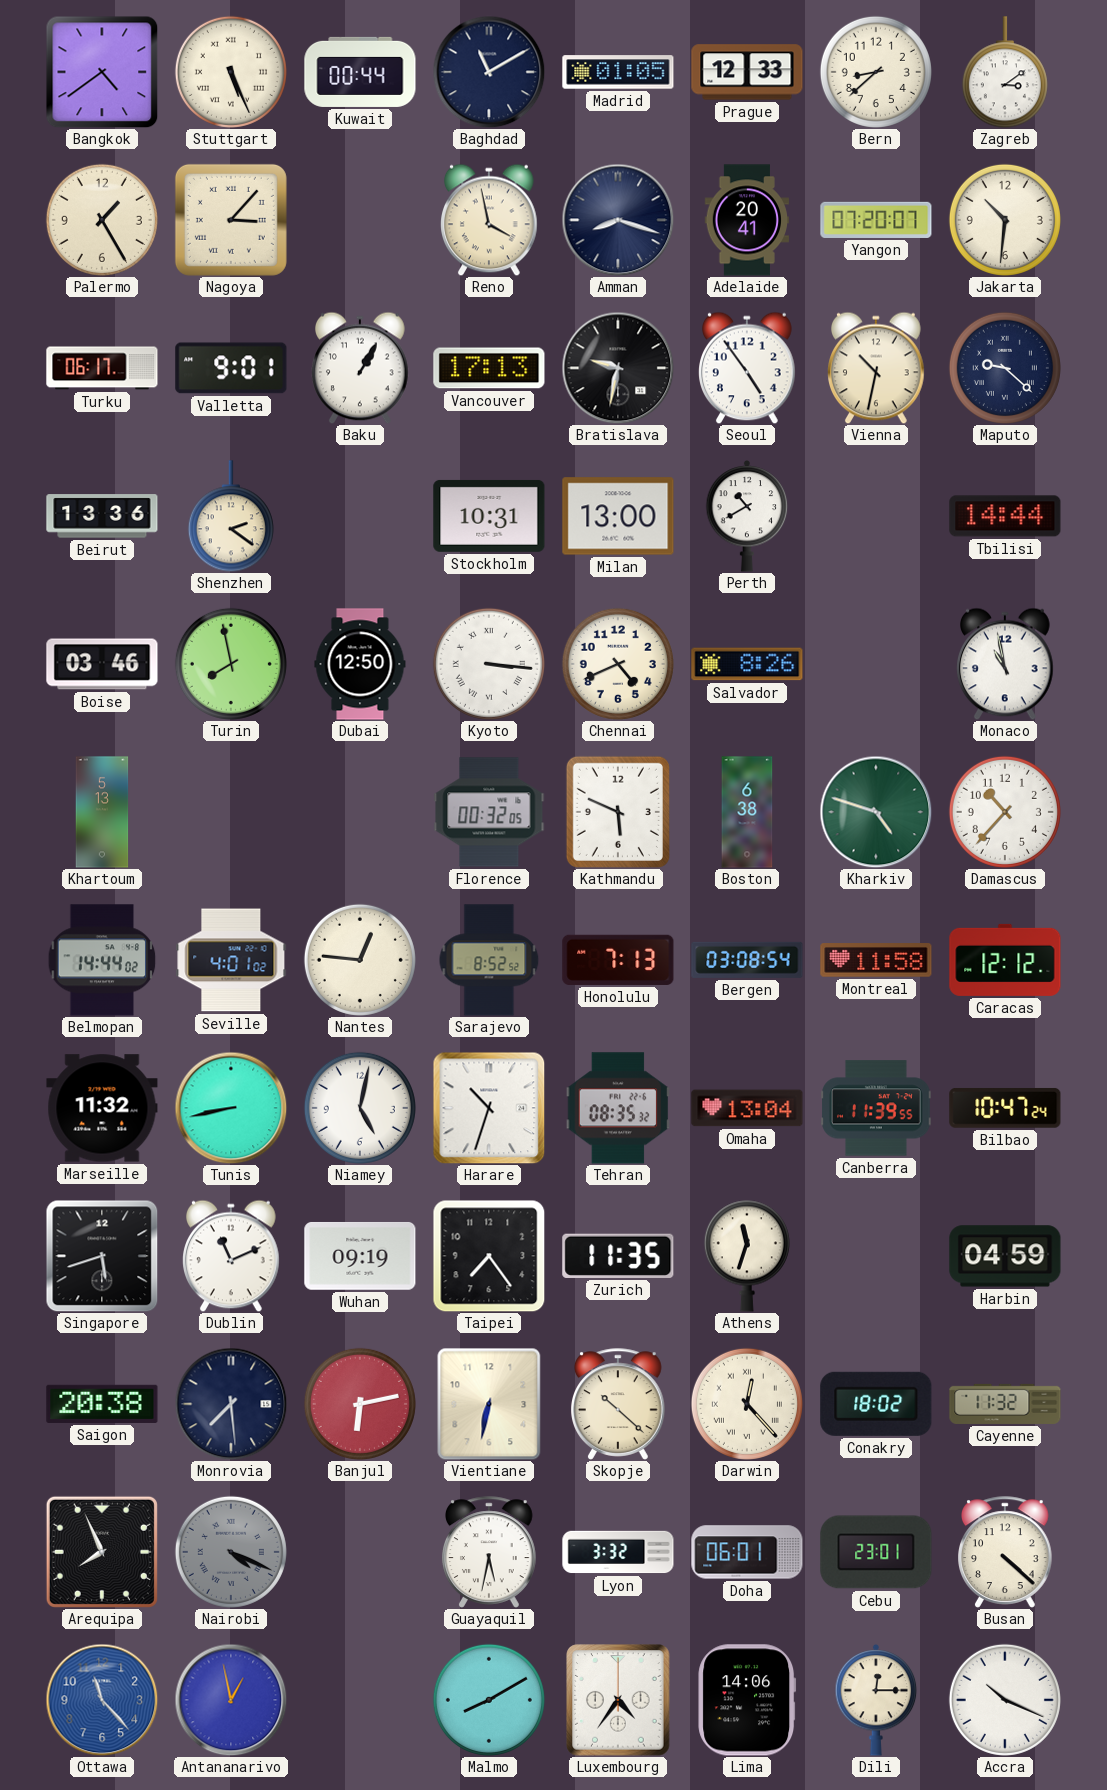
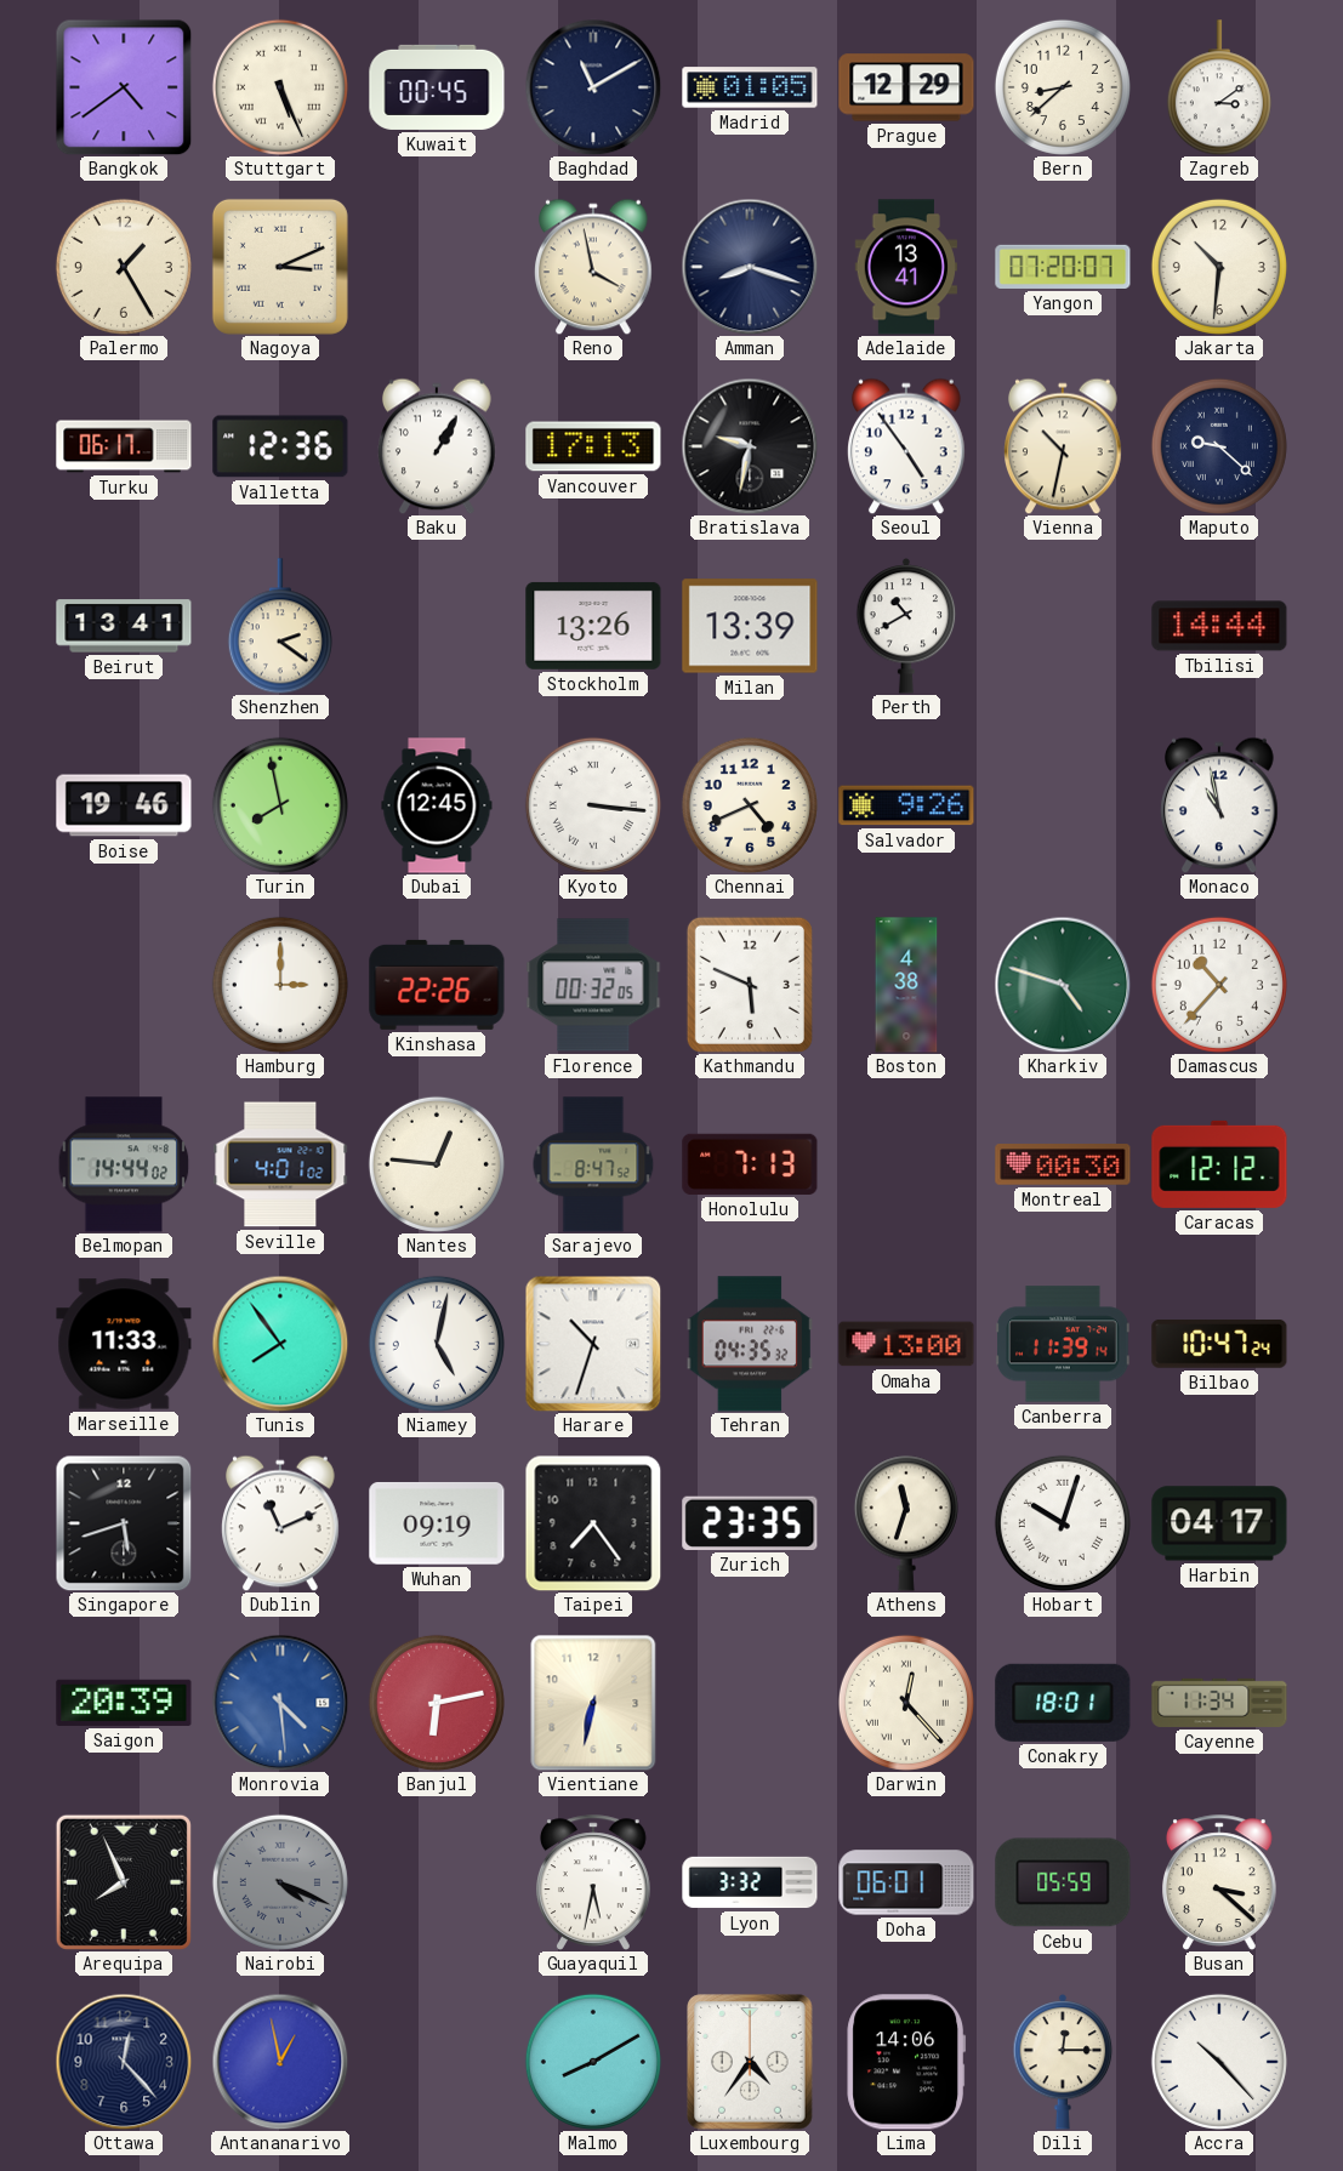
Kuwait: 00:44 -> 00:45 (437, 87)
Prague: 12:33 -> 12:29 (906, 87)
Nagoya: 3:07 -> 3:11 (280, 267)
Adelaide: 20:41 -> 13:41 (905, 267)
Valletta: 9:01 -> 12:36 (280, 446)
Beirut: 13:36 -> 13:41 (124, 626)
Stockholm: 10:31 -> 13:26 (593, 626)
Milan: 13:00 -> 13:39 (750, 626)
Boise: 03:46 -> 19:46 (124, 805)
Dubai: 12:50 -> 12:45 (437, 805)
Salvador: 8:26 -> 9:26 (906, 805)
Khartoum: 5:13 -> none (102, 812)
Hamburg: none -> 3:00 (280, 985)
Kinshasa: none -> 22:26 (437, 985)
Boston: 6:38 -> 4:38 (906, 985)
Sarajevo: 8:52 -> 8:47 (593, 1164)
Bergen: 03:08 -> none (747, 960)
Montreal: 11:58 -> 00:30 (1063, 1164)
Marseille: 11:32 -> 11:33 (124, 1344)
Tunis: 8:43 -> 7:54 (280, 1344)
Tehran: 08:35 -> 04:35 (750, 1344)
Omaha: 13:04 -> 13:00 (906, 1344)
Canberra: 11:39:55 -> 11:39:14 (1063, 1344)
Zurich: 11:35 -> 23:35 (750, 1523)
Hobart: none -> 10:03 (1063, 1523)
Harbin: 04:59 -> 04:17 (1219, 1523)
Saigon: 20:38 -> 20:39 (124, 1703)
Monrovia: 7:29 -> 4:29 (280, 1703)
Monrovia dial: navy -> blue (280, 1703)
Skopje: 10:22 -> none (619, 1404)
Conakry: 18:02 -> 18:01 (1063, 1703)
Cayenne: 11:32 -> 11:34 (1219, 1703)
Cebu: 23:01 -> 05:59 (1063, 1882)
Busan: 4:22 -> 3:22 (1220, 1882)
Ottawa: 11:23 -> 12:23 (124, 2062)
Ottawa dial: blue -> navy (124, 2062)
Accra: 10:19 -> 10:23 (1219, 2062)
